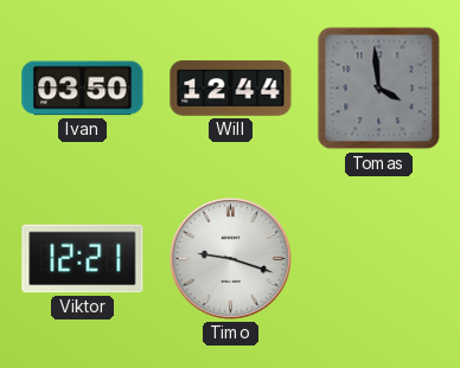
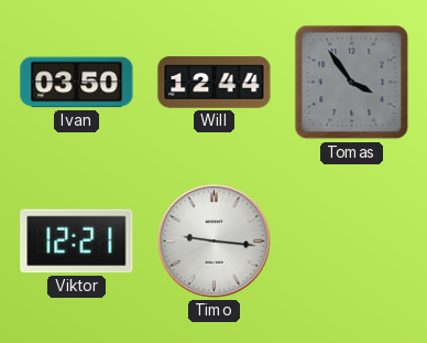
Tomas: 3:59 -> 3:54 (352, 83)
Timo: 9:18 -> 9:16 (214, 240)
